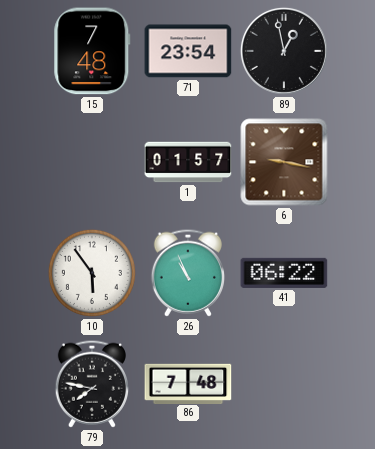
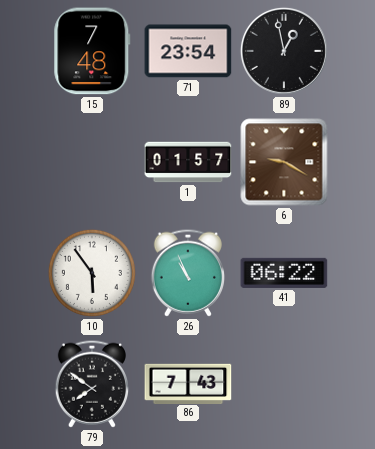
6: 9:17 -> 9:20 (284, 162)
79: 7:47 -> 7:51 (91, 384)
86: 7:48 -> 7:43 (188, 383)
